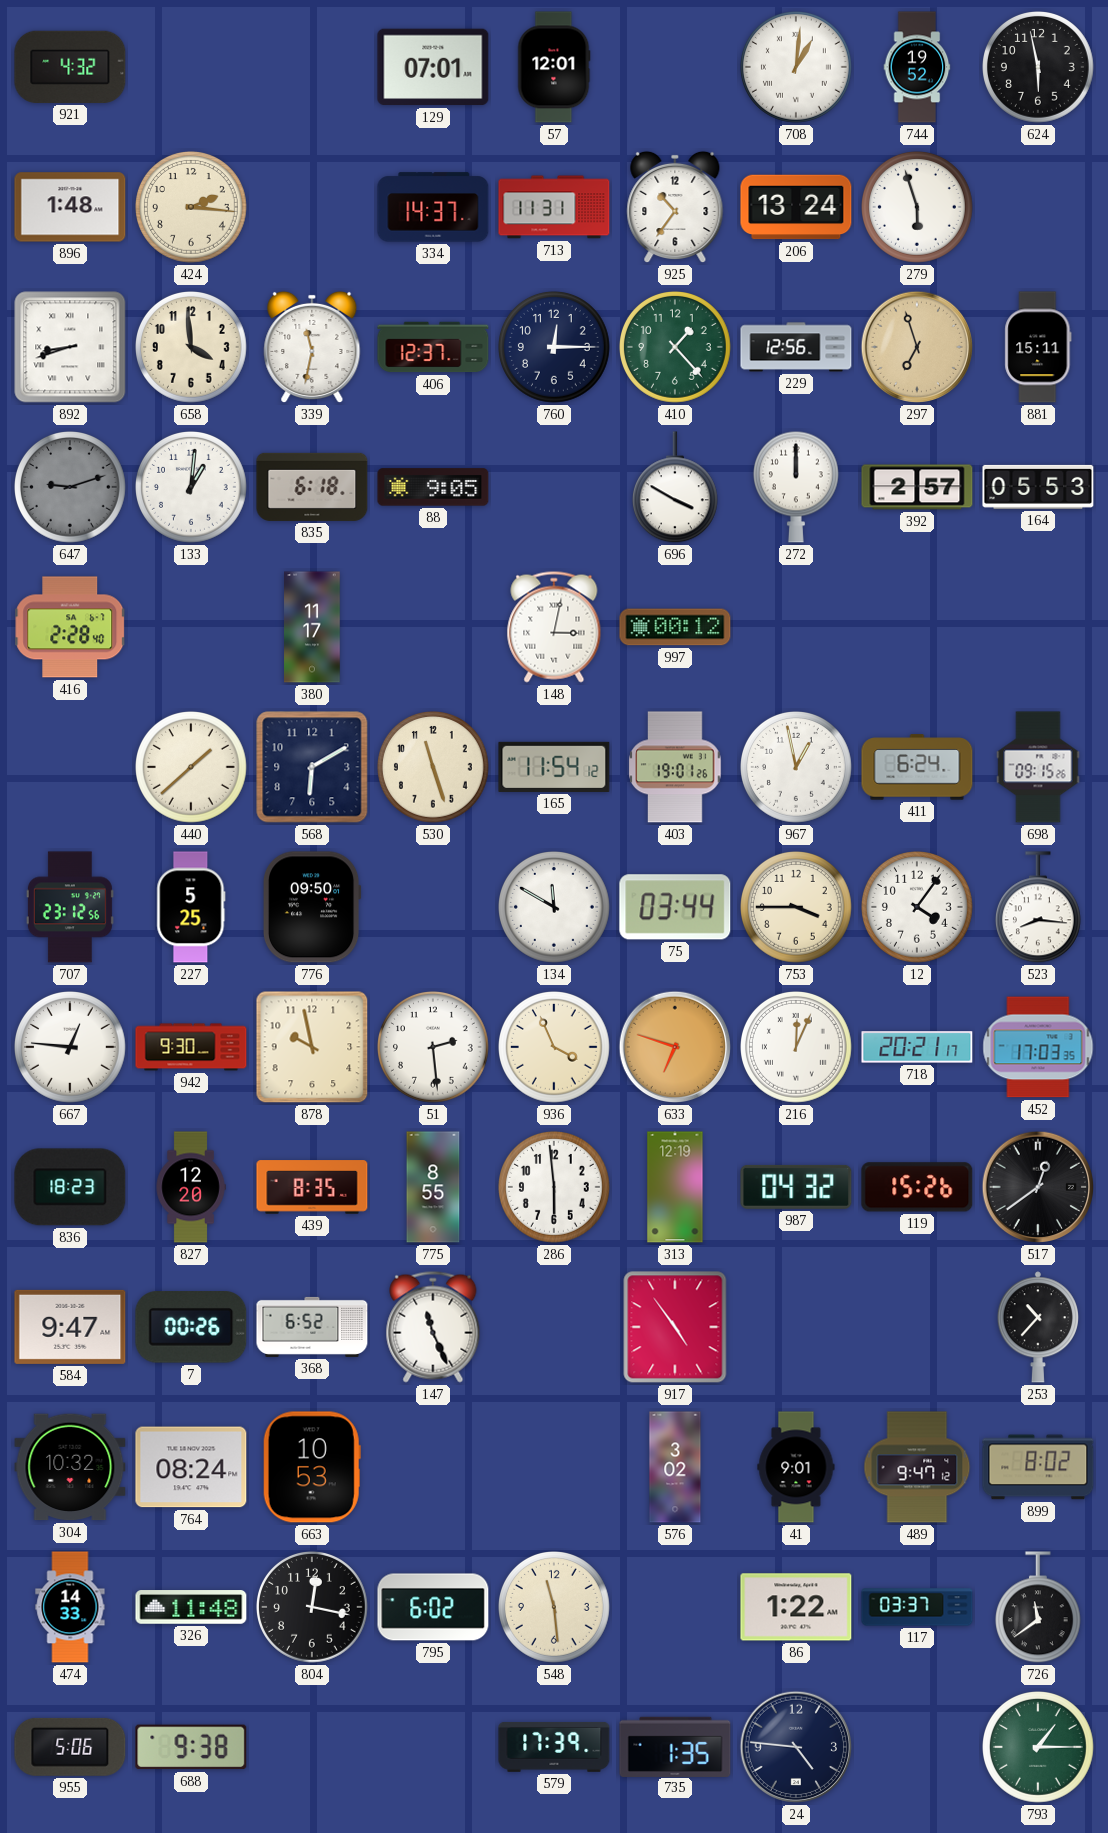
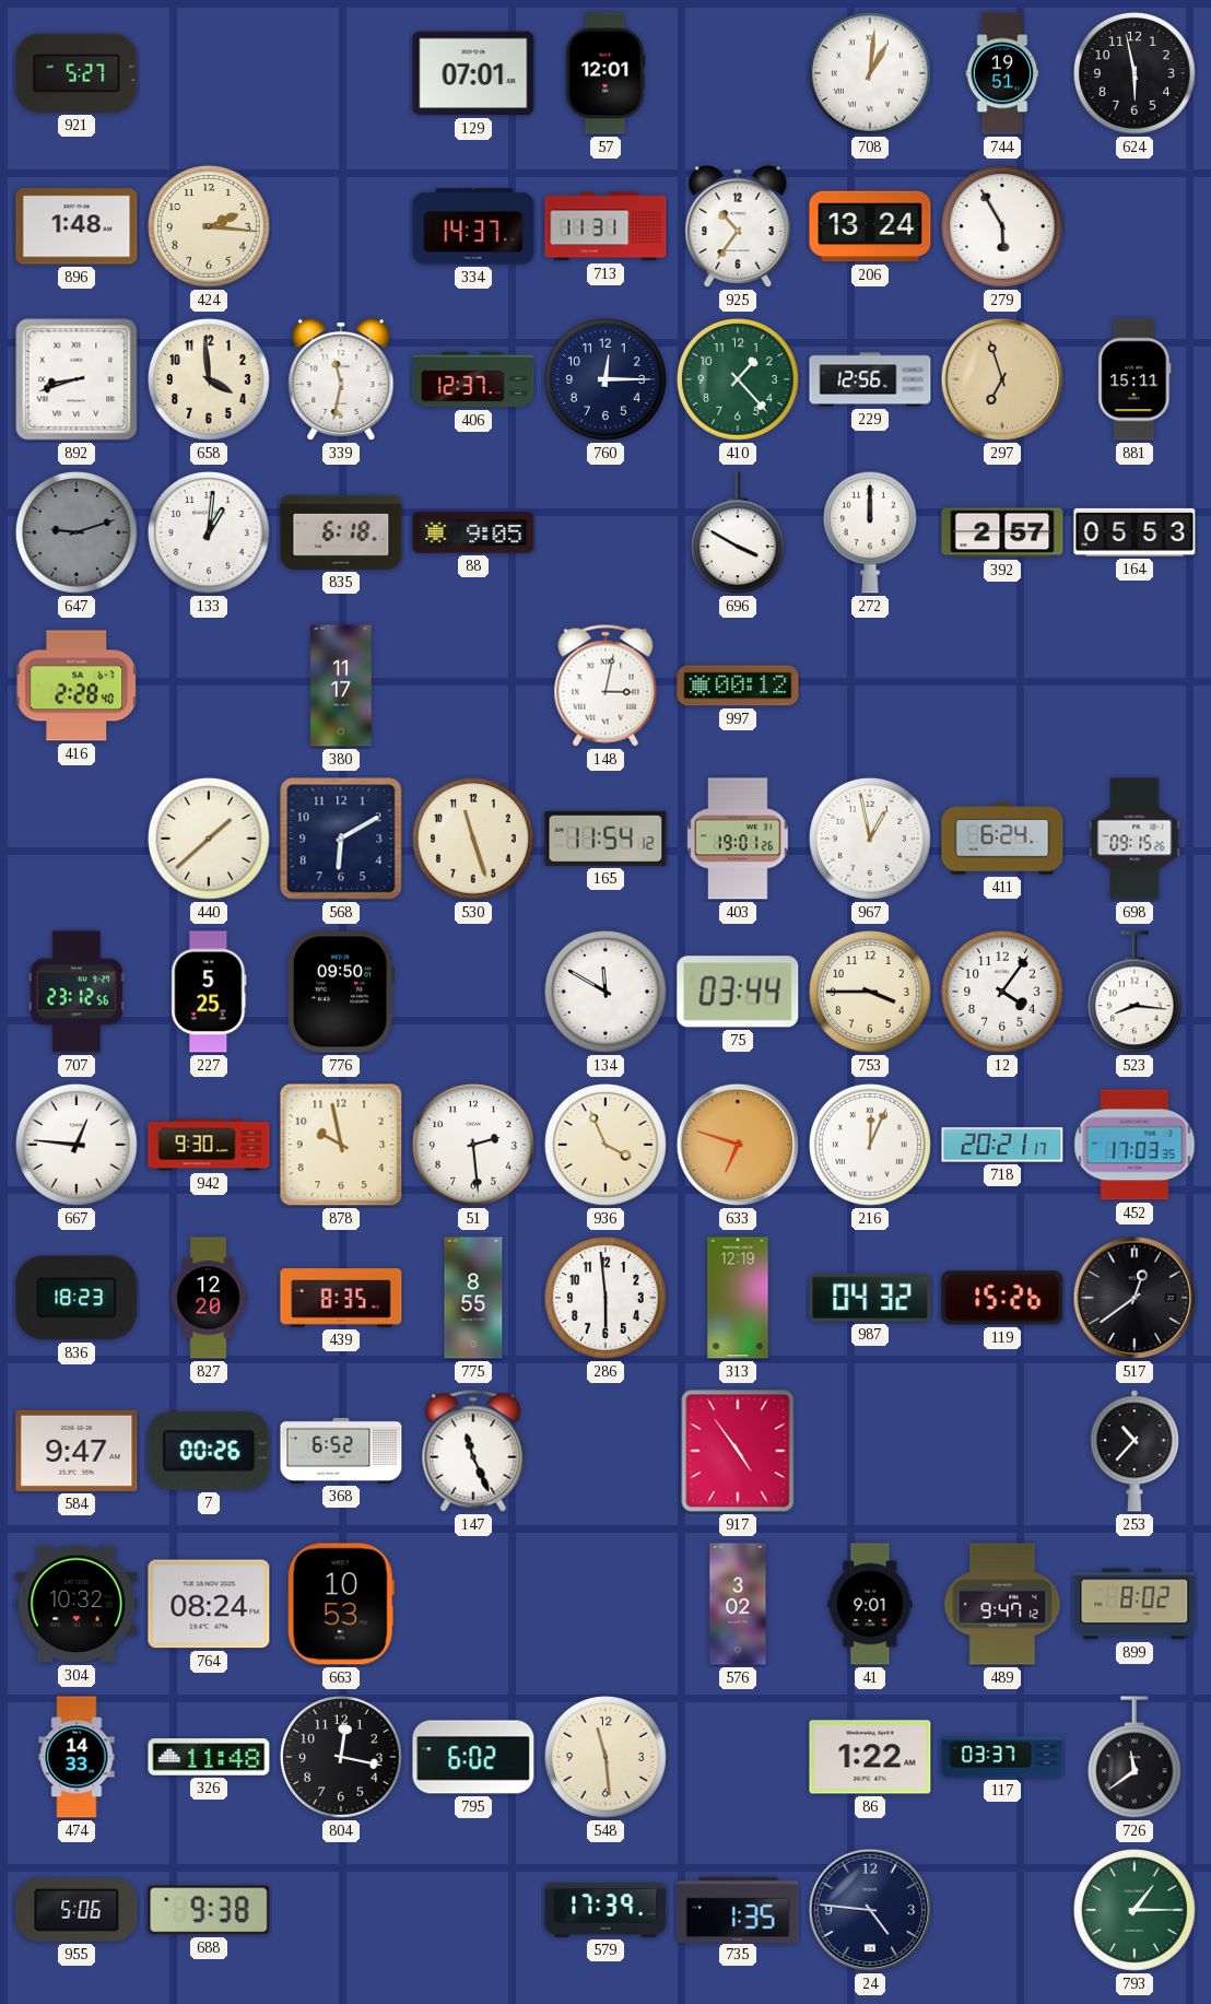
921: 4:32 -> 5:27 (77, 73)
744: 19:52 -> 19:51 (1002, 73)
279: 5:57 -> 5:55 (1003, 227)
